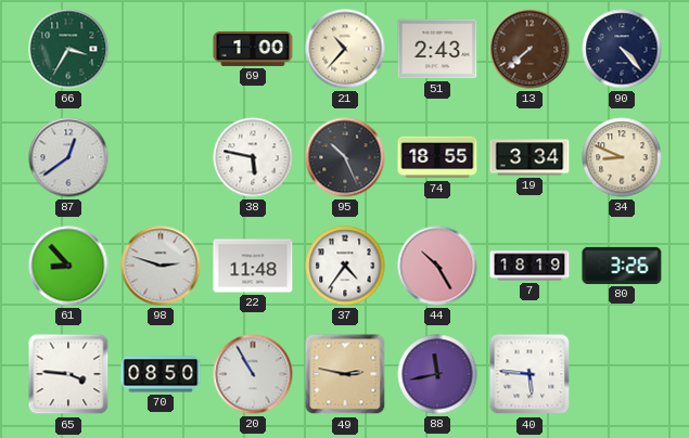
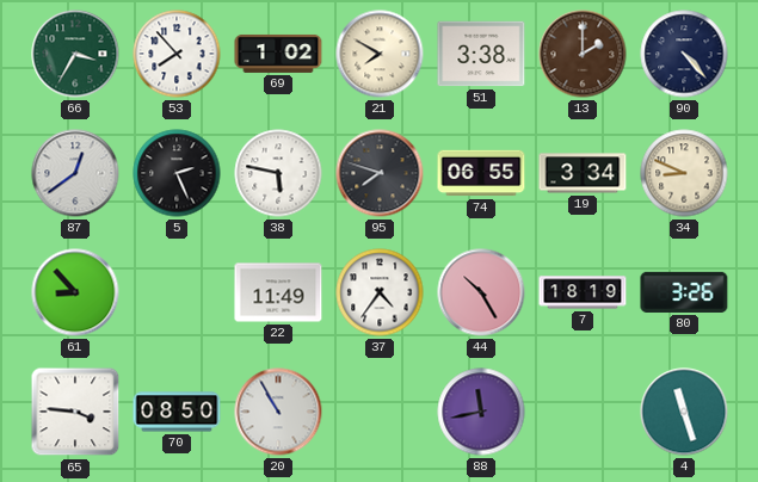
53: none -> 7:53 (177, 54)
69: 1:00 -> 1:02 (278, 54)
21: 10:37 -> 7:50 (380, 54)
51: 2:43 -> 3:38 (481, 54)
13: 7:38 -> 2:00 (583, 54)
5: none -> 2:26 (177, 173)
95: 10:26 -> 7:48 (380, 173)
74: 18:55 -> 06:55 (481, 173)
98: 2:48 -> none (161, 266)
22: 11:48 -> 11:49 (278, 292)
49: 2:47 -> none (345, 374)
40: 5:46 -> none (529, 374)
4: none -> 11:27 (684, 412)
